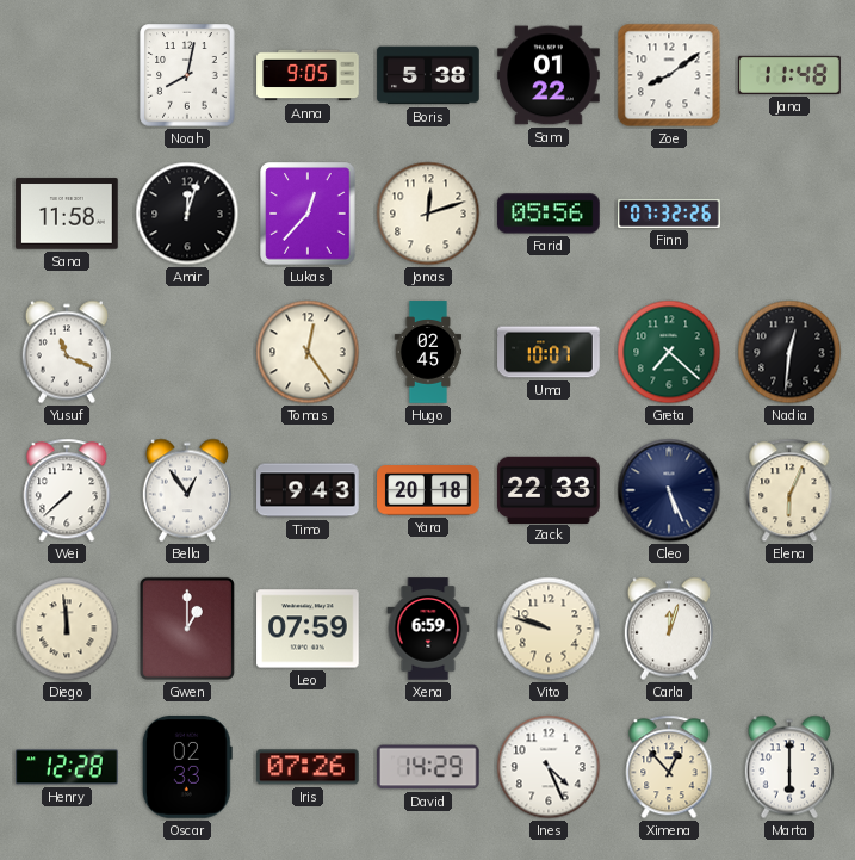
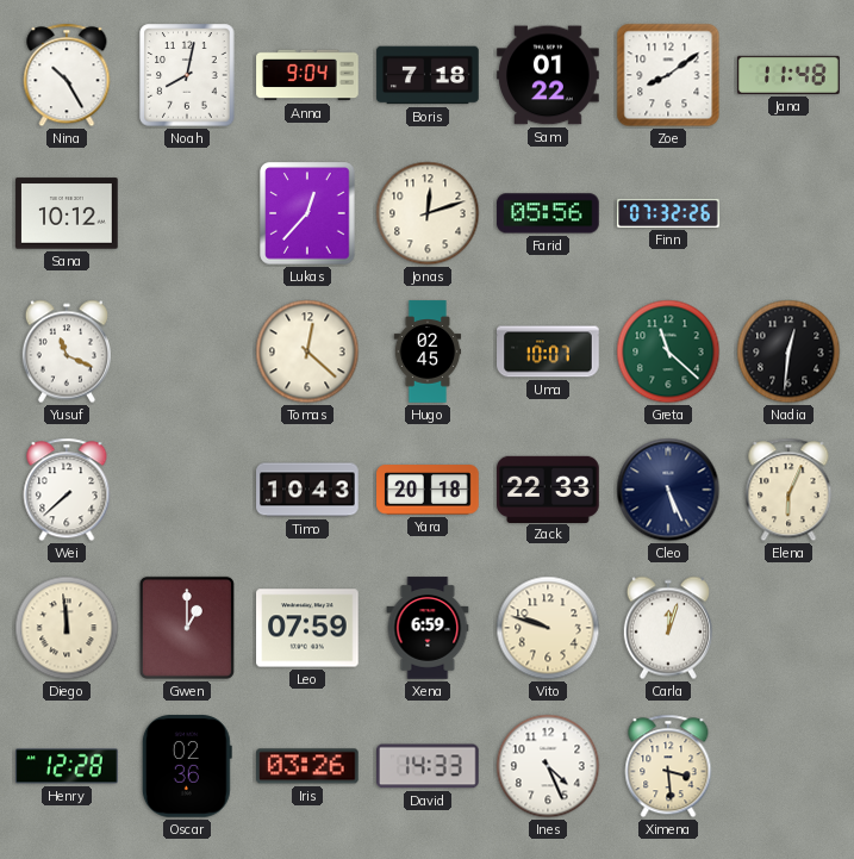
Nina: none -> 10:25 (67, 75)
Anna: 9:05 -> 9:04 (307, 75)
Boris: 5:38 -> 7:18 (428, 75)
Sana: 11:58 -> 10:12 (67, 213)
Amir: 12:03 -> none (187, 214)
Tomas: 12:24 -> 12:22 (307, 351)
Greta: 7:22 -> 11:22 (668, 351)
Bella: 12:54 -> none (187, 490)
Timo: 9:43 -> 10:43 (307, 490)
Oscar: 02:33 -> 02:36 (187, 766)
Iris: 07:26 -> 03:26 (308, 766)
David: 14:29 -> 14:33 (429, 766)
Ximena: 12:53 -> 3:29 (668, 766)
Marta: 6:00 -> none (789, 767)
